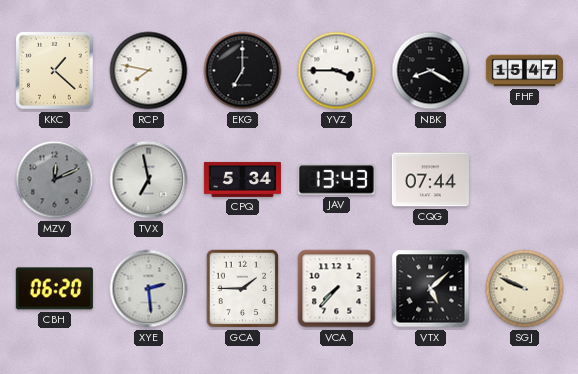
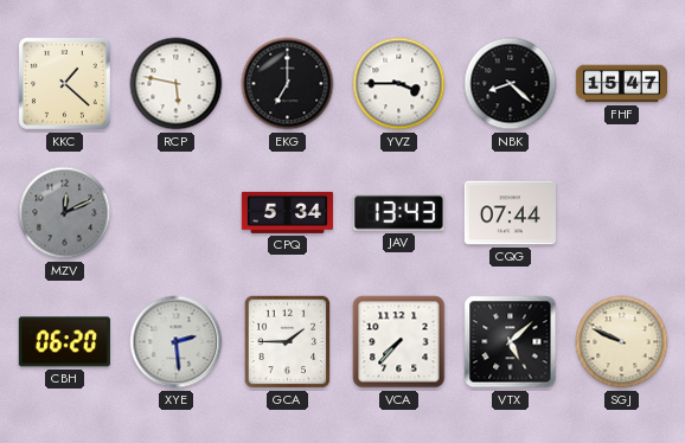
RCP: 7:47 -> 5:47 (177, 84)
NBK: 8:20 -> 8:22 (511, 84)
TVX: 6:58 -> none (149, 180)
